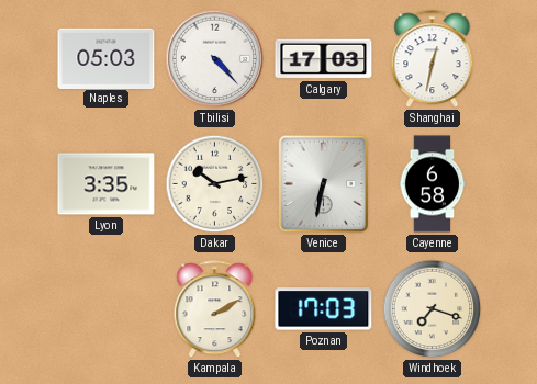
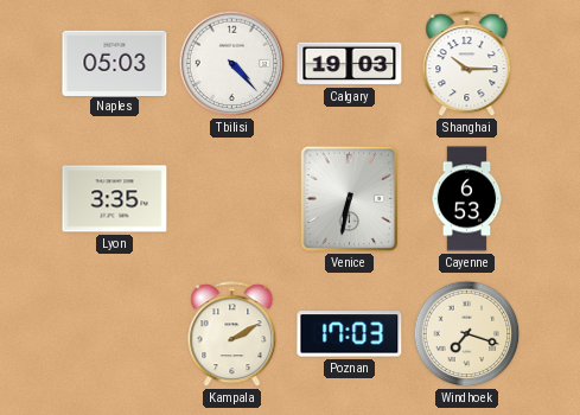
Calgary: 17:03 -> 19:03 (350, 64)
Shanghai: 12:32 -> 10:15 (467, 64)
Dakar: 10:13 -> none (215, 184)
Cayenne: 6:58 -> 6:53 (467, 199)
